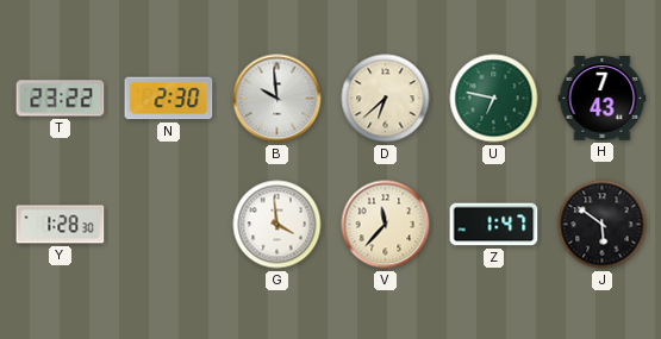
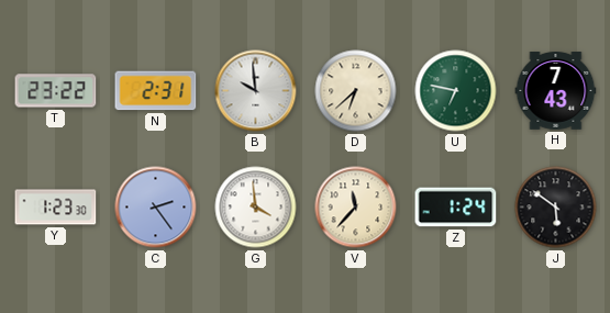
N: 2:30 -> 2:31 (156, 91)
Y: 1:28 -> 1:23 (56, 208)
C: none -> 2:24 (156, 208)
Z: 1:47 -> 1:24 (456, 208)
